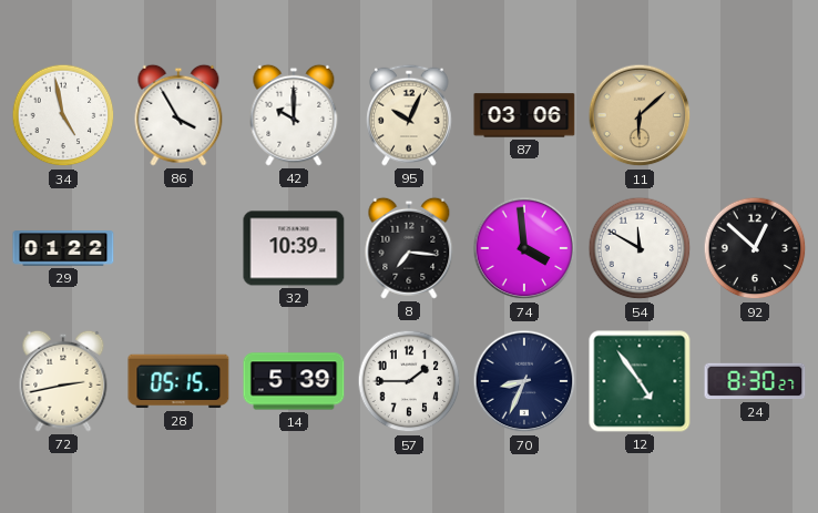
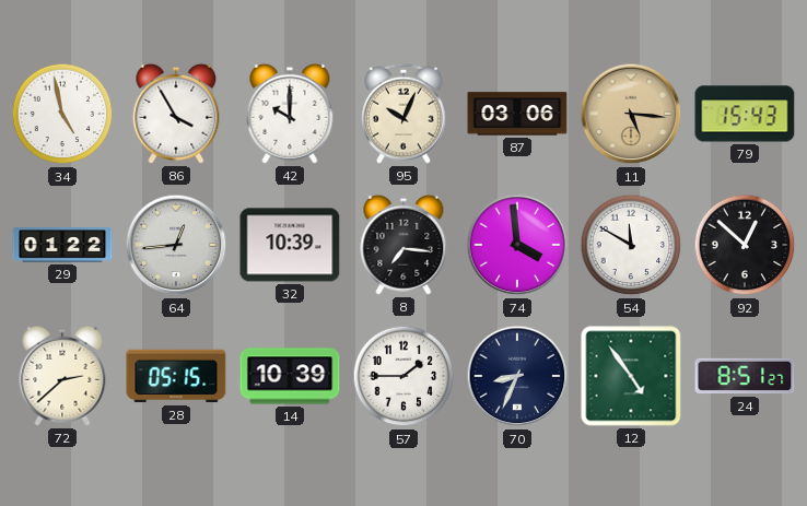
11: 6:08 -> 5:16 (631, 114)
79: none -> 15:43 (745, 114)
64: none -> 12:44 (176, 245)
72: 2:43 -> 2:38 (62, 376)
14: 5:39 -> 10:39 (290, 376)
24: 8:30 -> 8:51 (745, 376)
